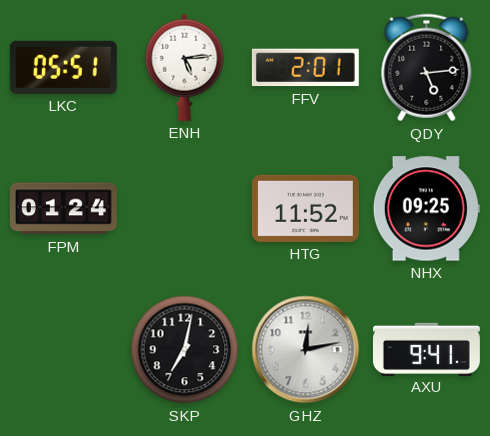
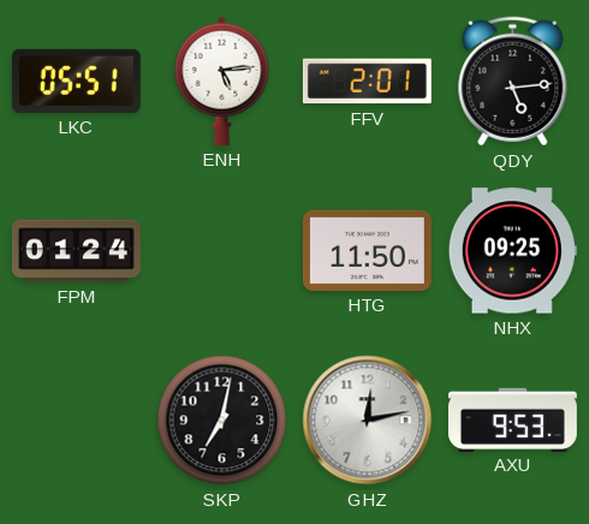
HTG: 11:52 -> 11:50 (367, 250)
AXU: 9:41 -> 9:53 (512, 419)
